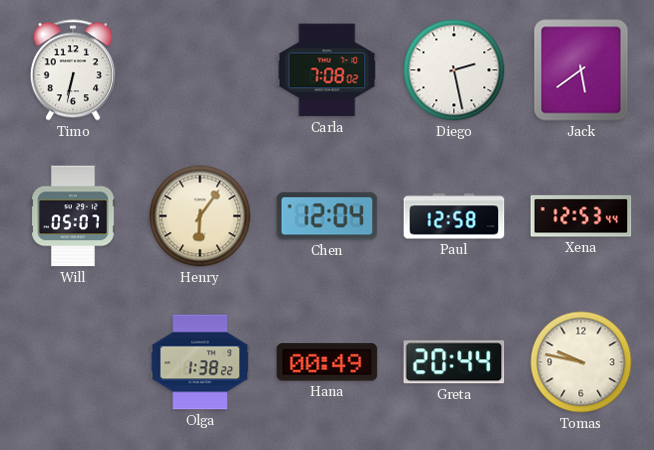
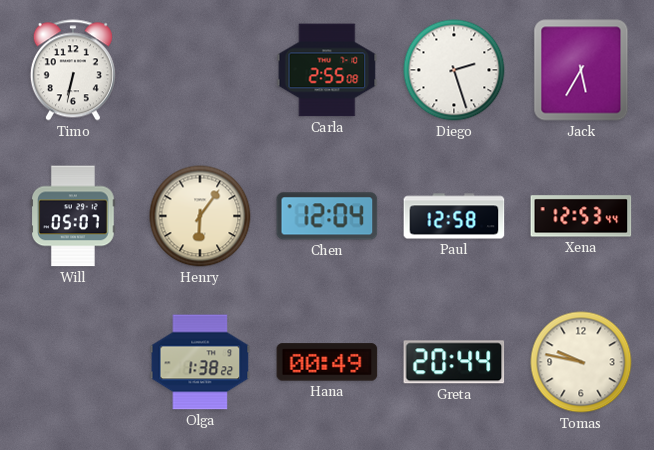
Carla: 7:08 -> 2:55 (327, 70)
Diego: 2:28 -> 2:27 (454, 70)
Jack: 5:39 -> 5:35 (581, 70)
